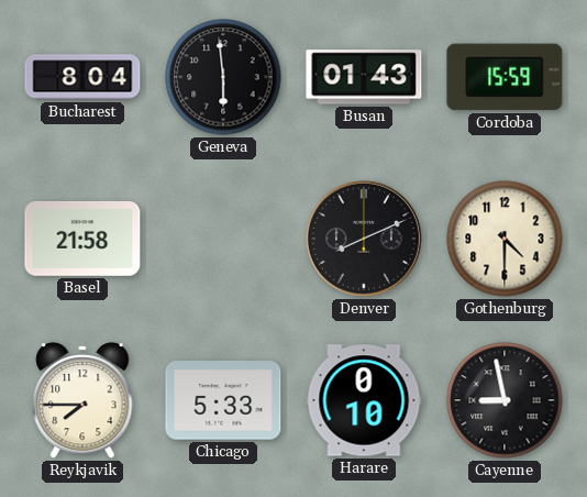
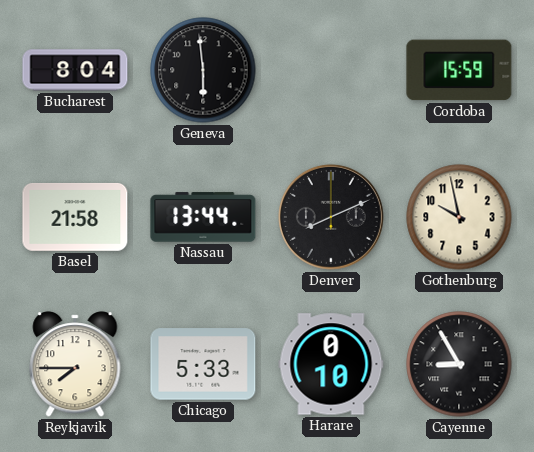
Busan: 01:43 -> none (364, 77)
Nassau: none -> 13:44 (203, 217)
Gothenburg: 4:30 -> 9:58 (459, 217)
Cayenne: 8:58 -> 8:55 (459, 364)
